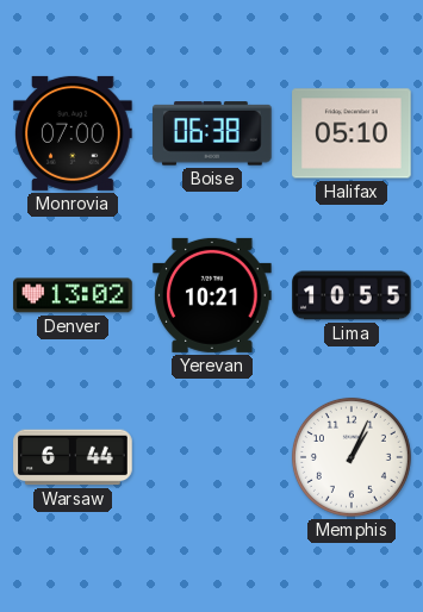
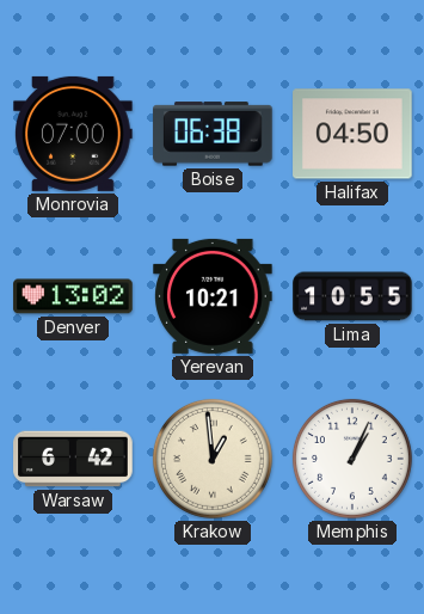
Halifax: 05:10 -> 04:50 (352, 134)
Warsaw: 6:44 -> 6:42 (73, 459)
Krakow: none -> 12:59 (213, 459)
